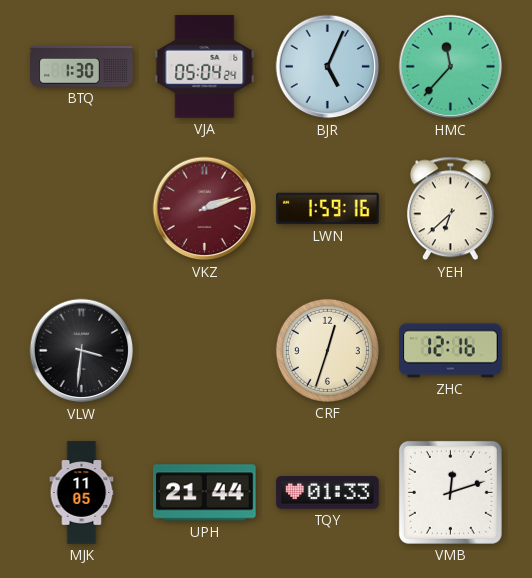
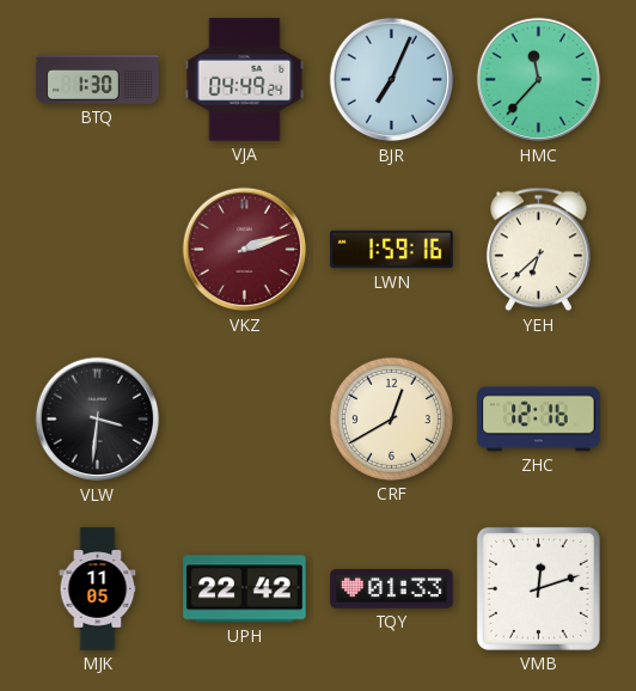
VJA: 05:04 -> 04:49 (245, 80)
BJR: 5:04 -> 7:04 (392, 80)
CRF: 12:33 -> 12:40 (391, 418)
UPH: 21:44 -> 22:42 (245, 589)
